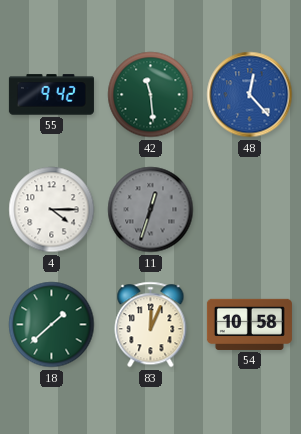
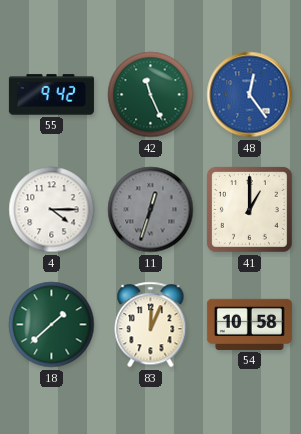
42: 11:29 -> 11:26 (151, 95)
48: 12:23 -> 12:24 (250, 95)
41: none -> 1:00 (249, 209)
